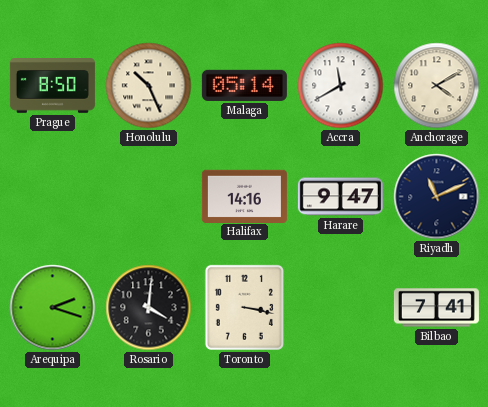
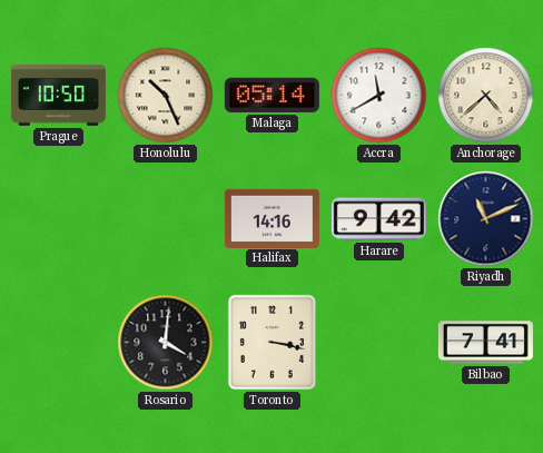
Prague: 8:50 -> 10:50 (58, 96)
Anchorage: 4:10 -> 4:38 (486, 96)
Harare: 9:47 -> 9:42 (378, 219)
Arequipa: 2:18 -> none (53, 308)
